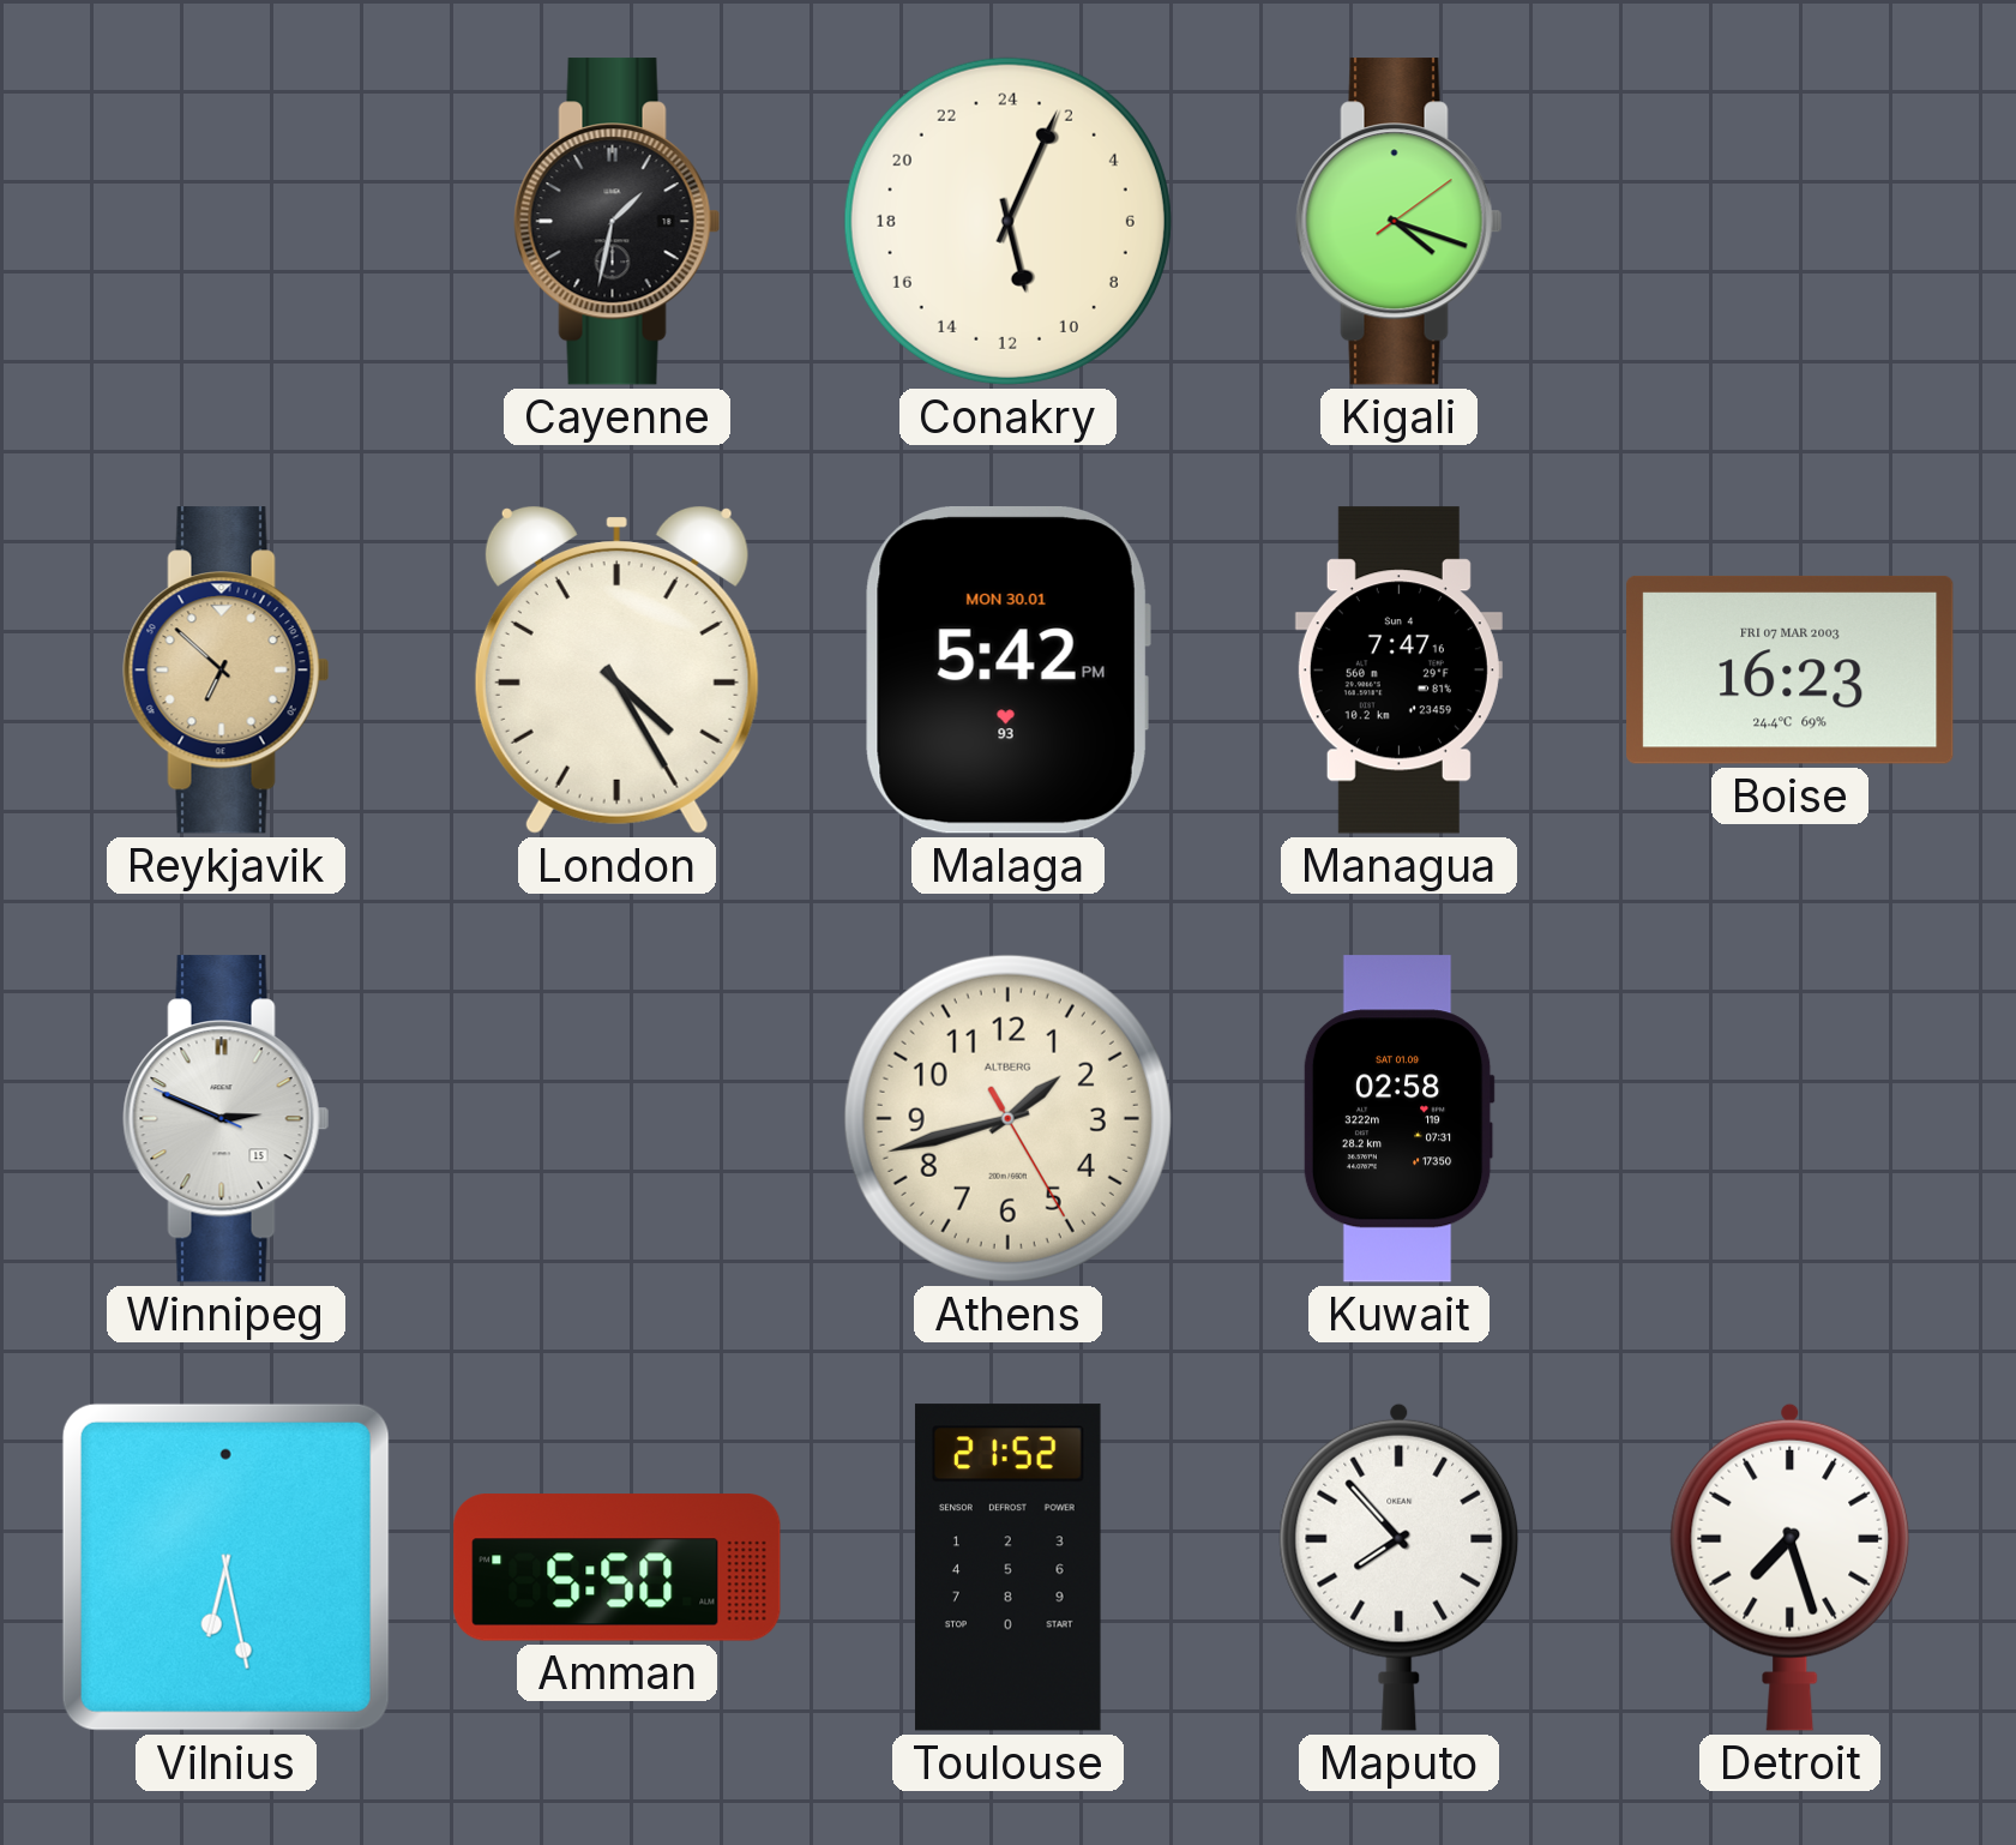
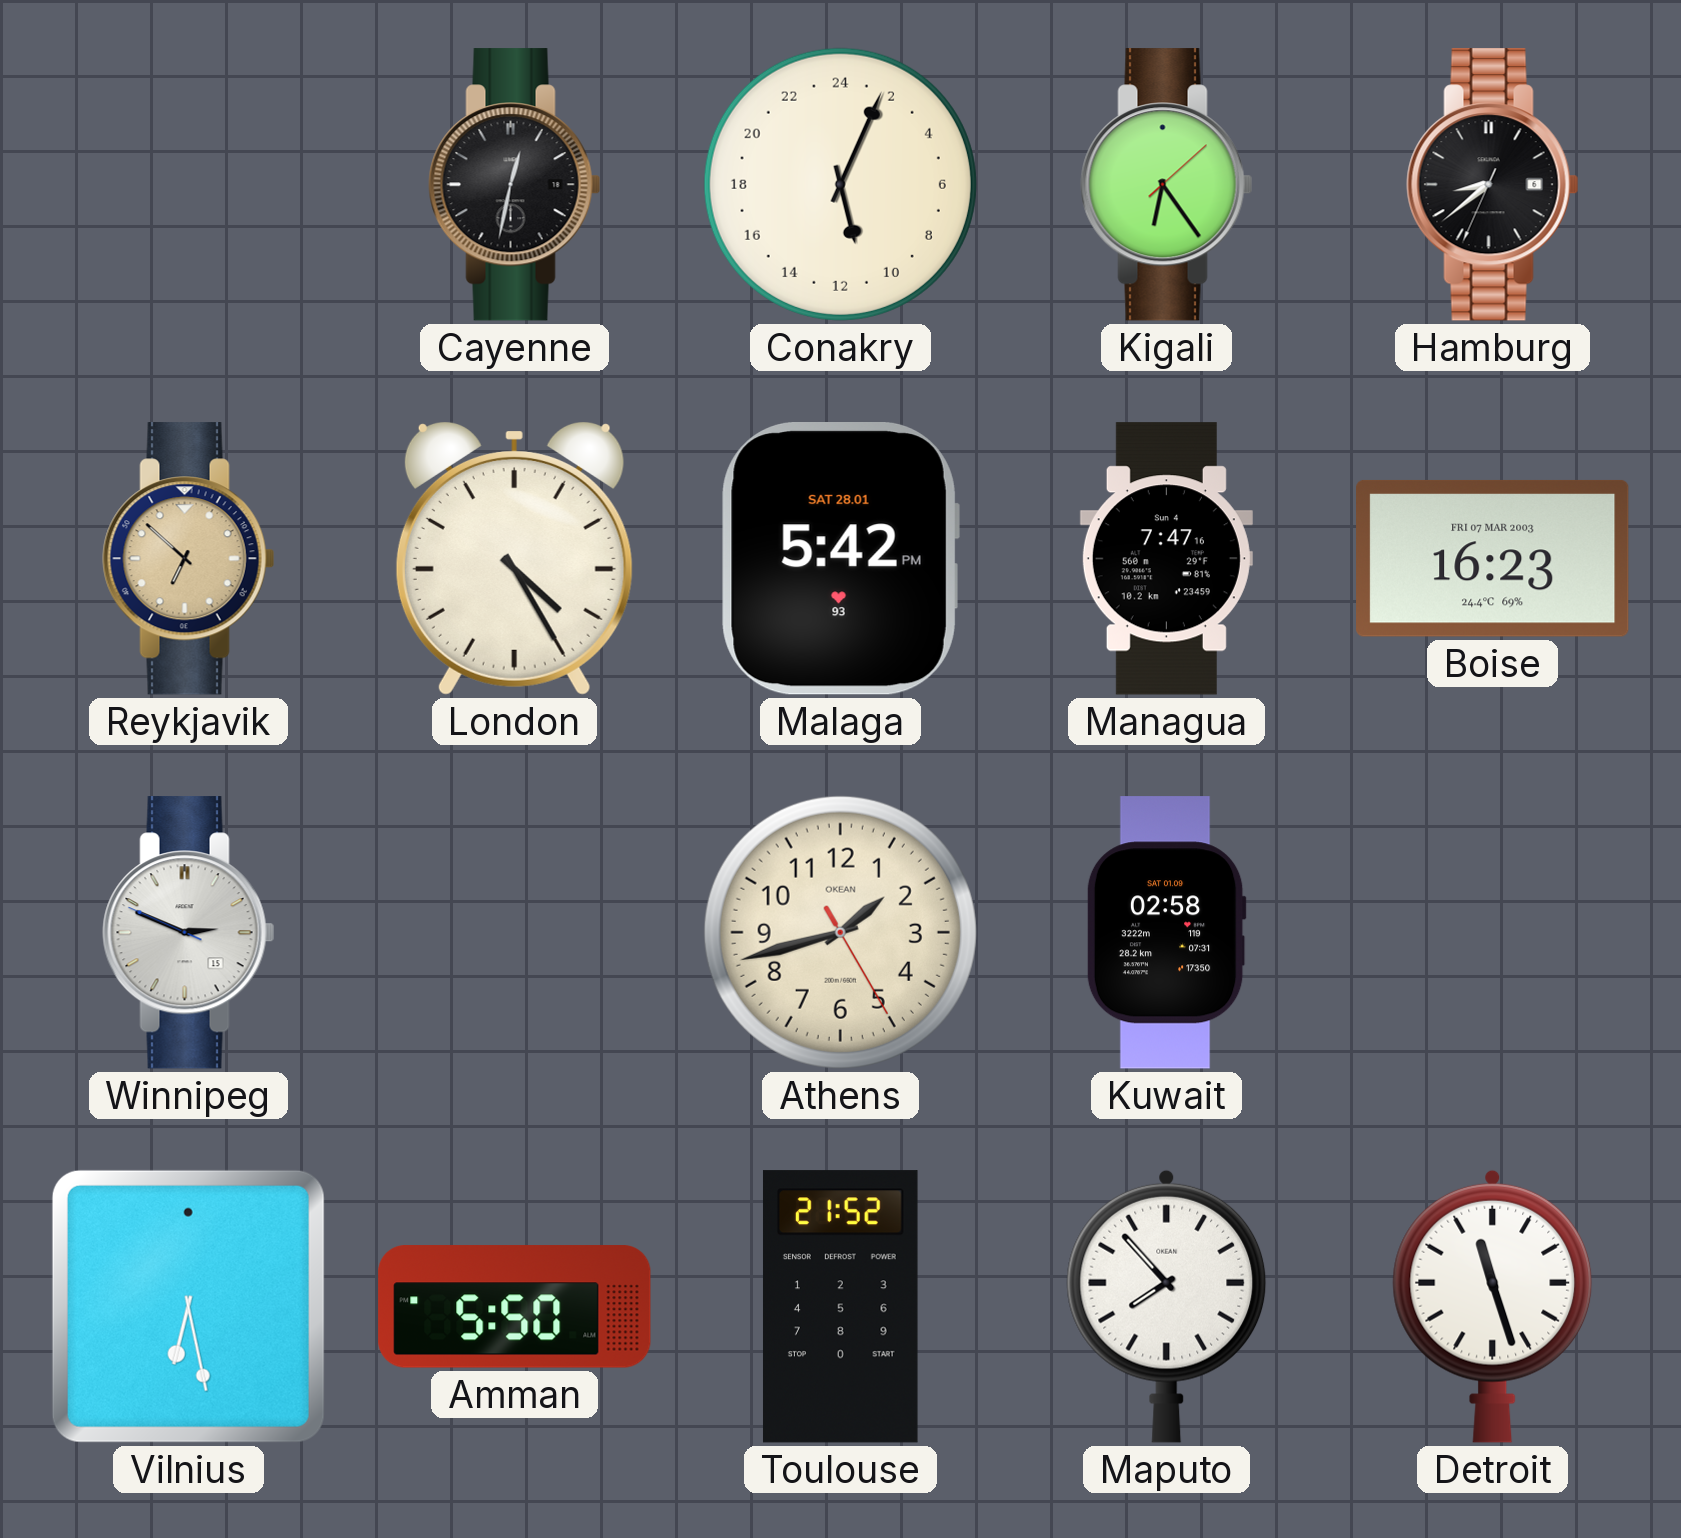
Cayenne: 1:32 -> 12:32 (515, 185)
Kigali: 4:18 -> 6:24 (1167, 185)
Hamburg: none -> 8:38 (1493, 185)
Malaga date: MON 30.01 -> SAT 28.01 (840, 559)
Athens brand: ALTBERG -> OKEAN (840, 932)
Detroit: 7:27 -> 11:27 (1493, 1306)
